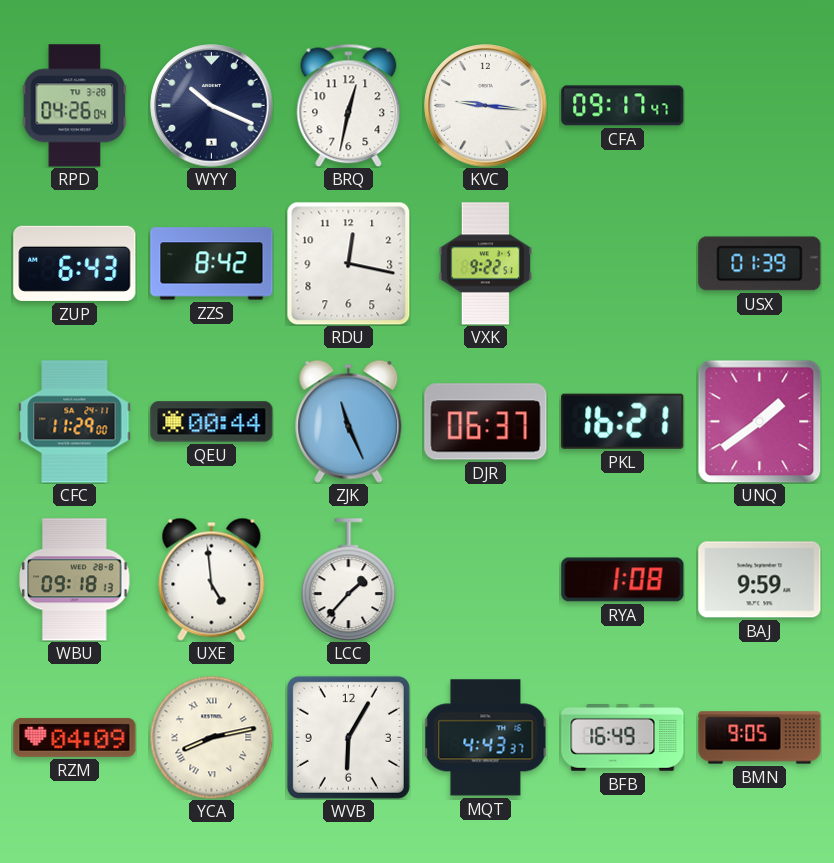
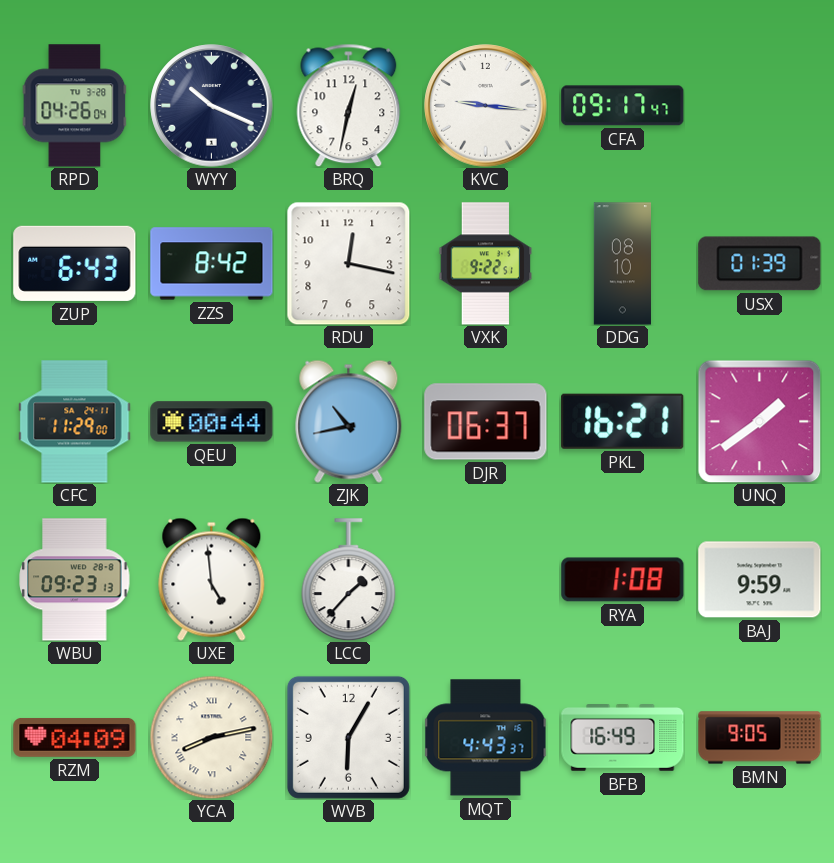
DDG: none -> 08:10 (622, 264)
ZJK: 11:26 -> 10:43 (349, 421)
WBU: 09:18 -> 09:23 (75, 580)
